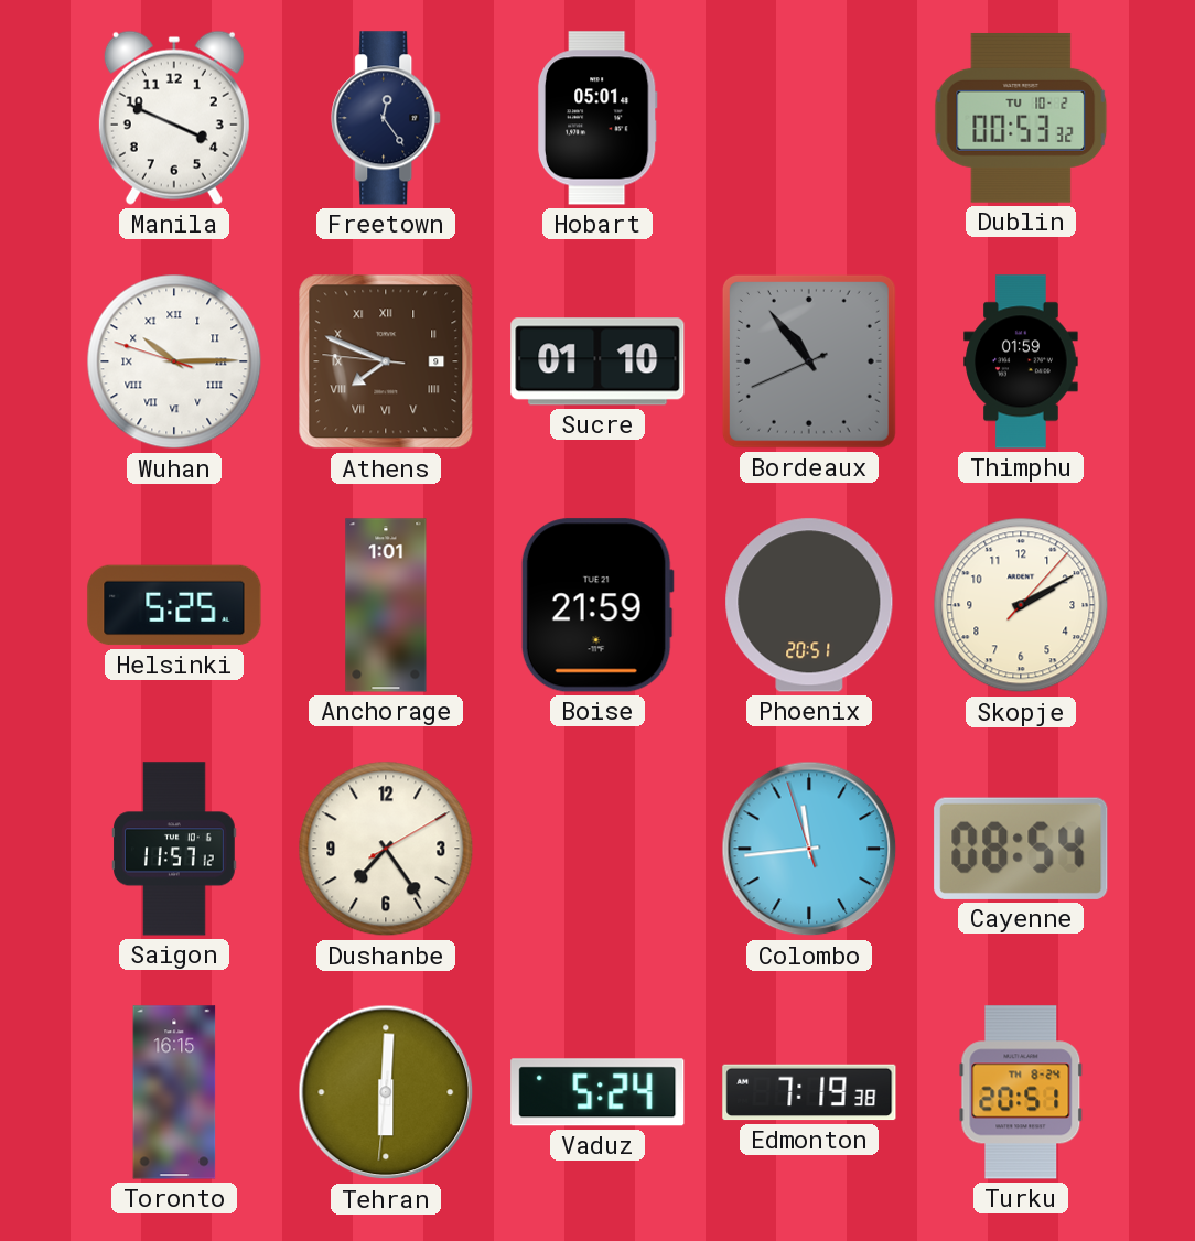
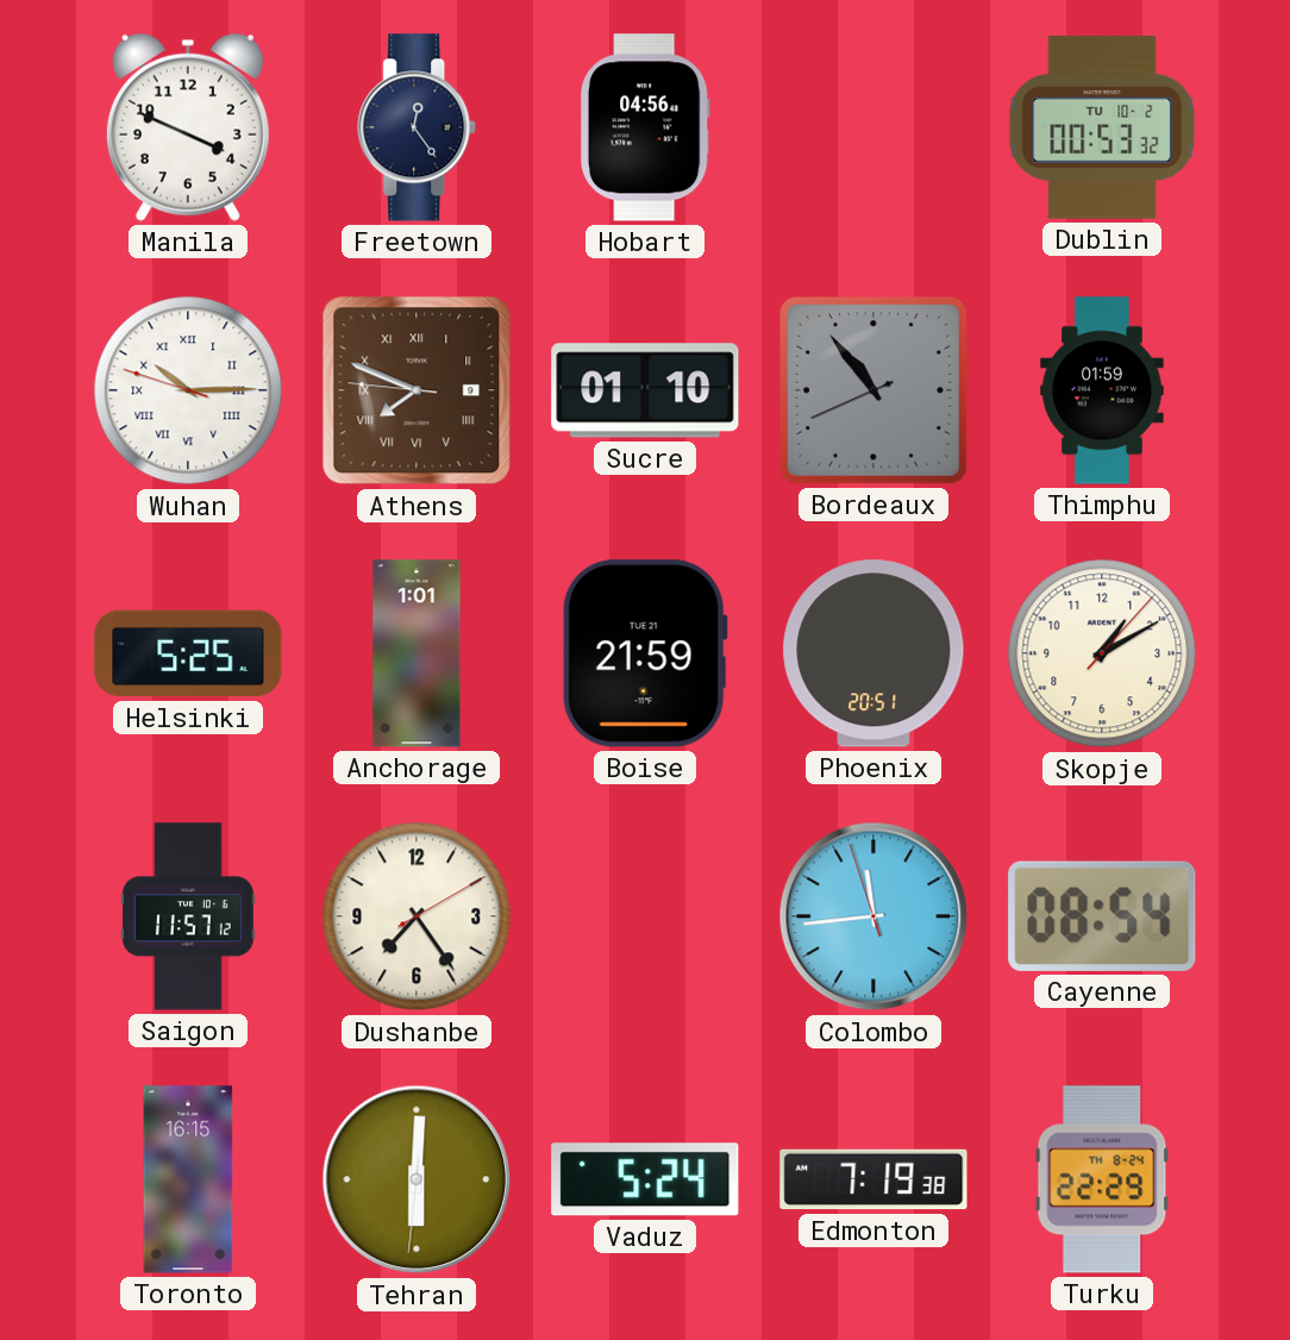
Hobart: 05:01 -> 04:56 (645, 127)
Skopje: 2:10 -> 1:10 (1102, 653)
Turku: 20:51 -> 22:29 (1102, 1179)
